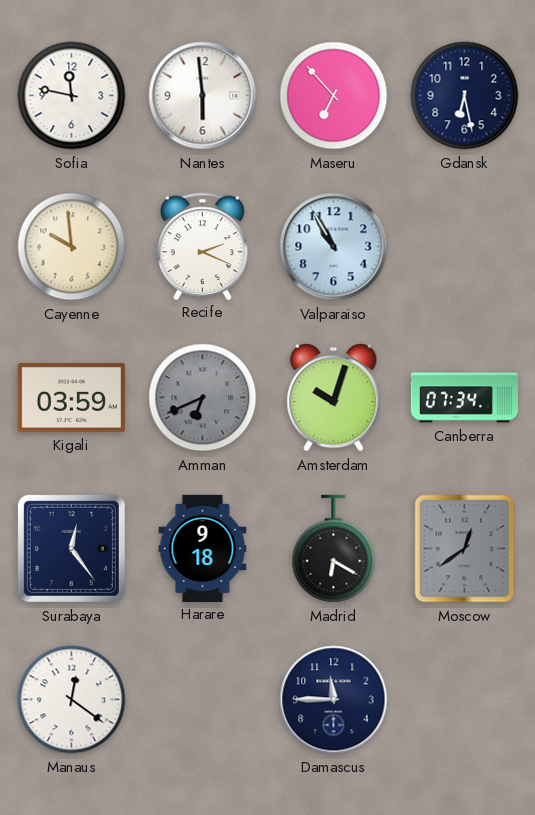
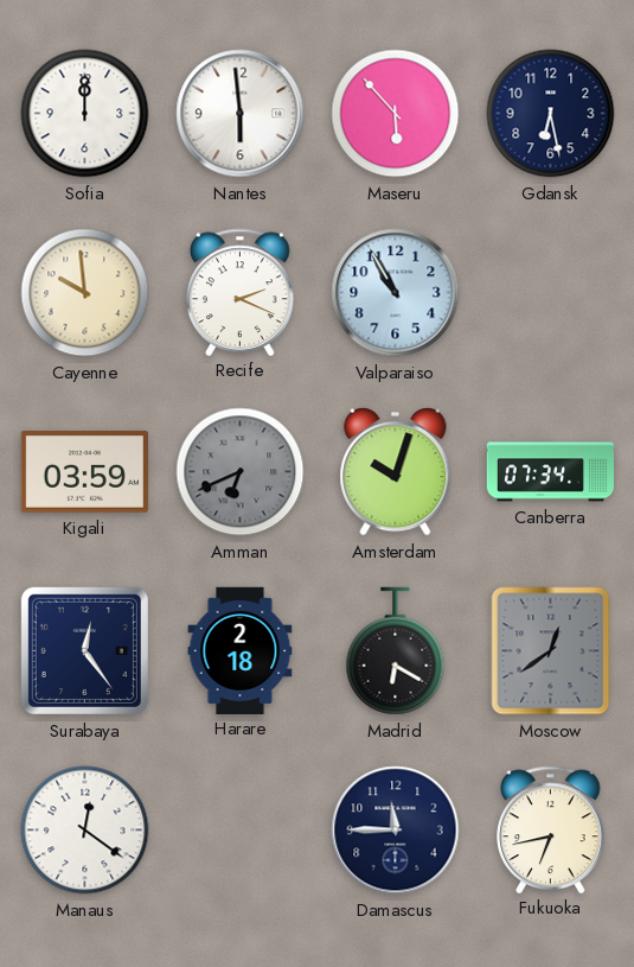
Sofia: 11:47 -> 12:00 (85, 114)
Maseru: 6:53 -> 5:53 (396, 114)
Harare: 9:18 -> 2:18 (241, 650)
Fukuoka: none -> 6:43 (551, 829)
